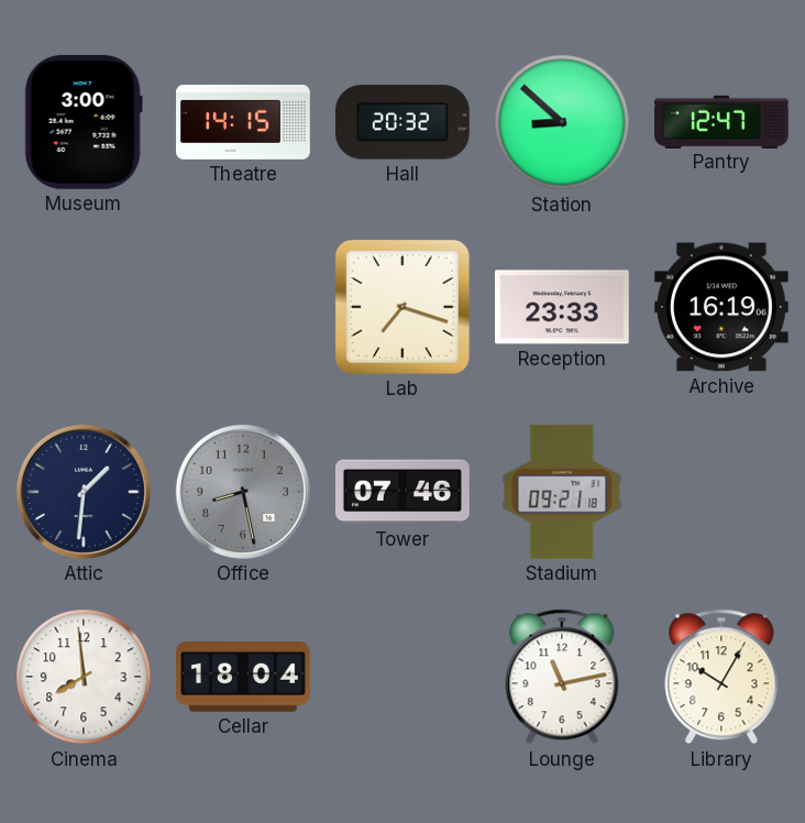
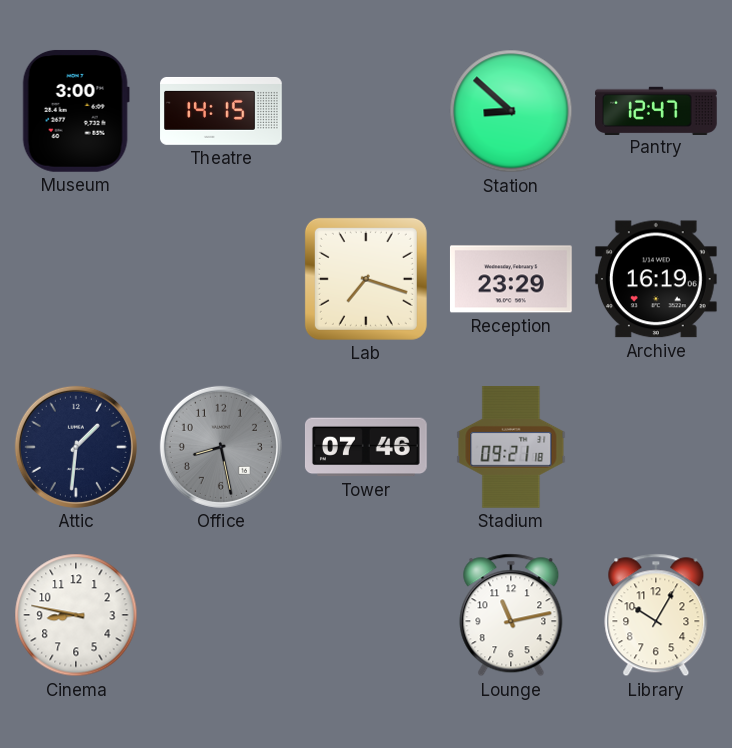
Hall: 20:32 -> none (402, 122)
Reception: 23:33 -> 23:29 (511, 279)
Cinema: 7:59 -> 8:47 (76, 615)
Cellar: 18:04 -> none (244, 678)
